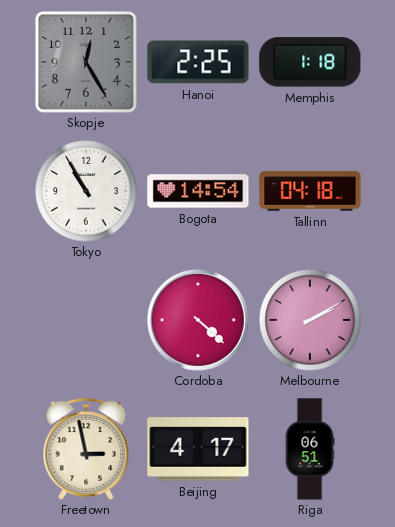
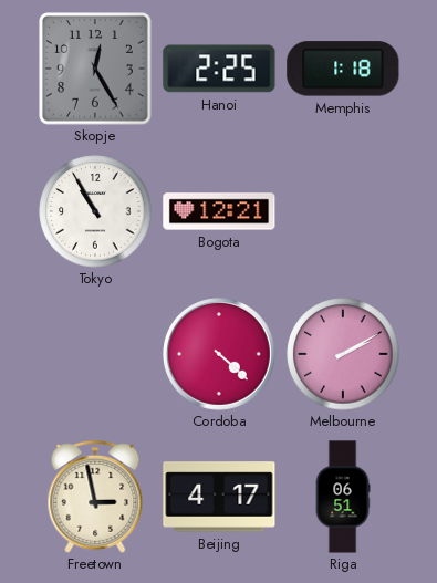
Bogota: 14:54 -> 12:21 (219, 211)
Tallinn: 04:18 -> none (310, 191)
